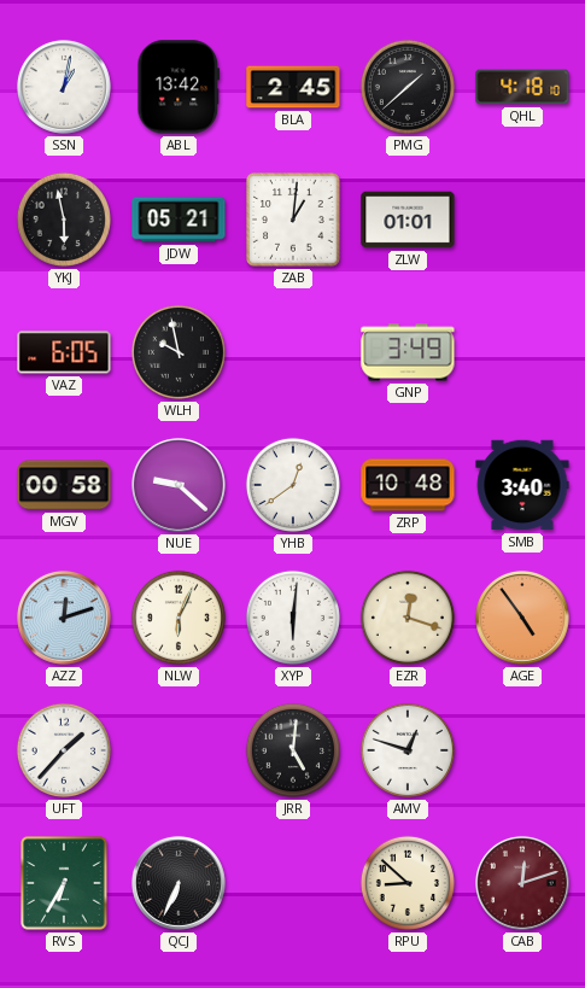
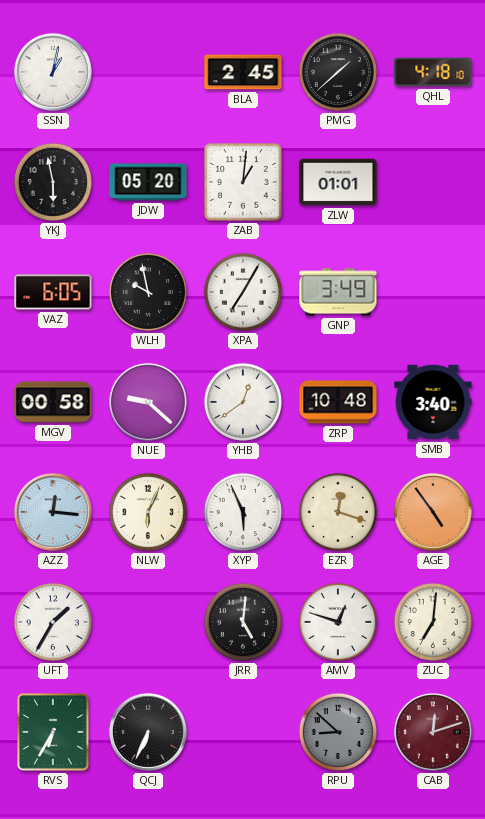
ABL: 13:42 -> none (179, 87)
JDW: 05:21 -> 05:20 (148, 182)
XPA: none -> 7:05 (243, 292)
AZZ: 12:12 -> 12:16 (53, 512)
XYP: 6:01 -> 5:56 (243, 512)
UFT: 1:37 -> 1:35 (53, 622)
ZUC: none -> 7:01 (433, 622)
RPU dial: cream -> grey (338, 732)
